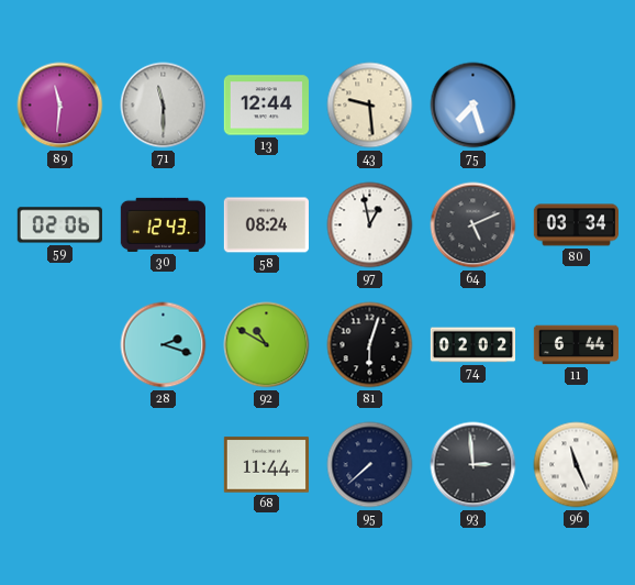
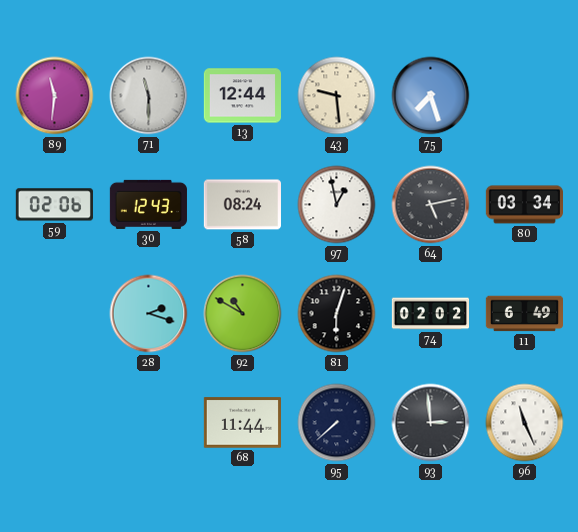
64: 5:11 -> 5:13 (431, 205)
11: 6:44 -> 6:49 (524, 314)
